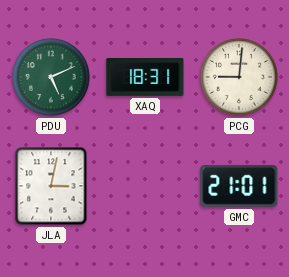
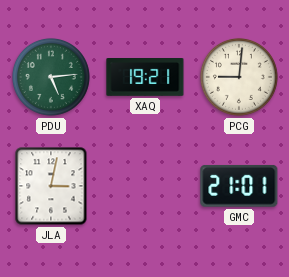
PDU: 5:11 -> 5:14 (51, 77)
XAQ: 18:31 -> 19:21 (145, 78)
